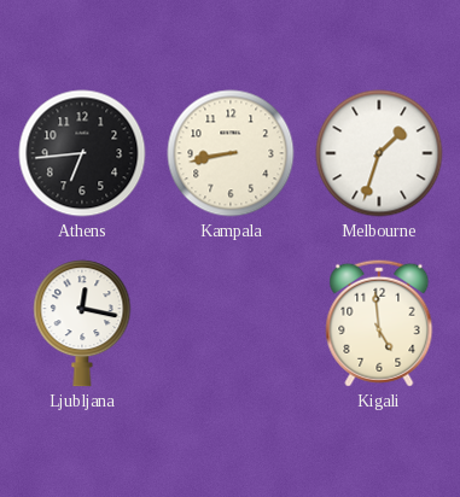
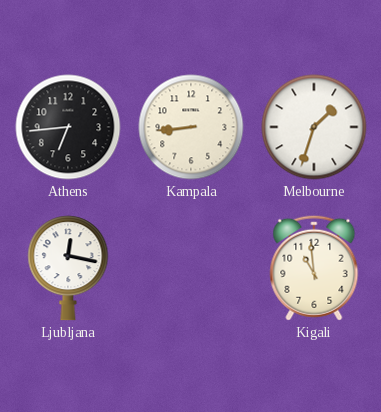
Kampala: 8:43 -> 8:44 (191, 127)
Kigali: 4:59 -> 10:59 (314, 268)
